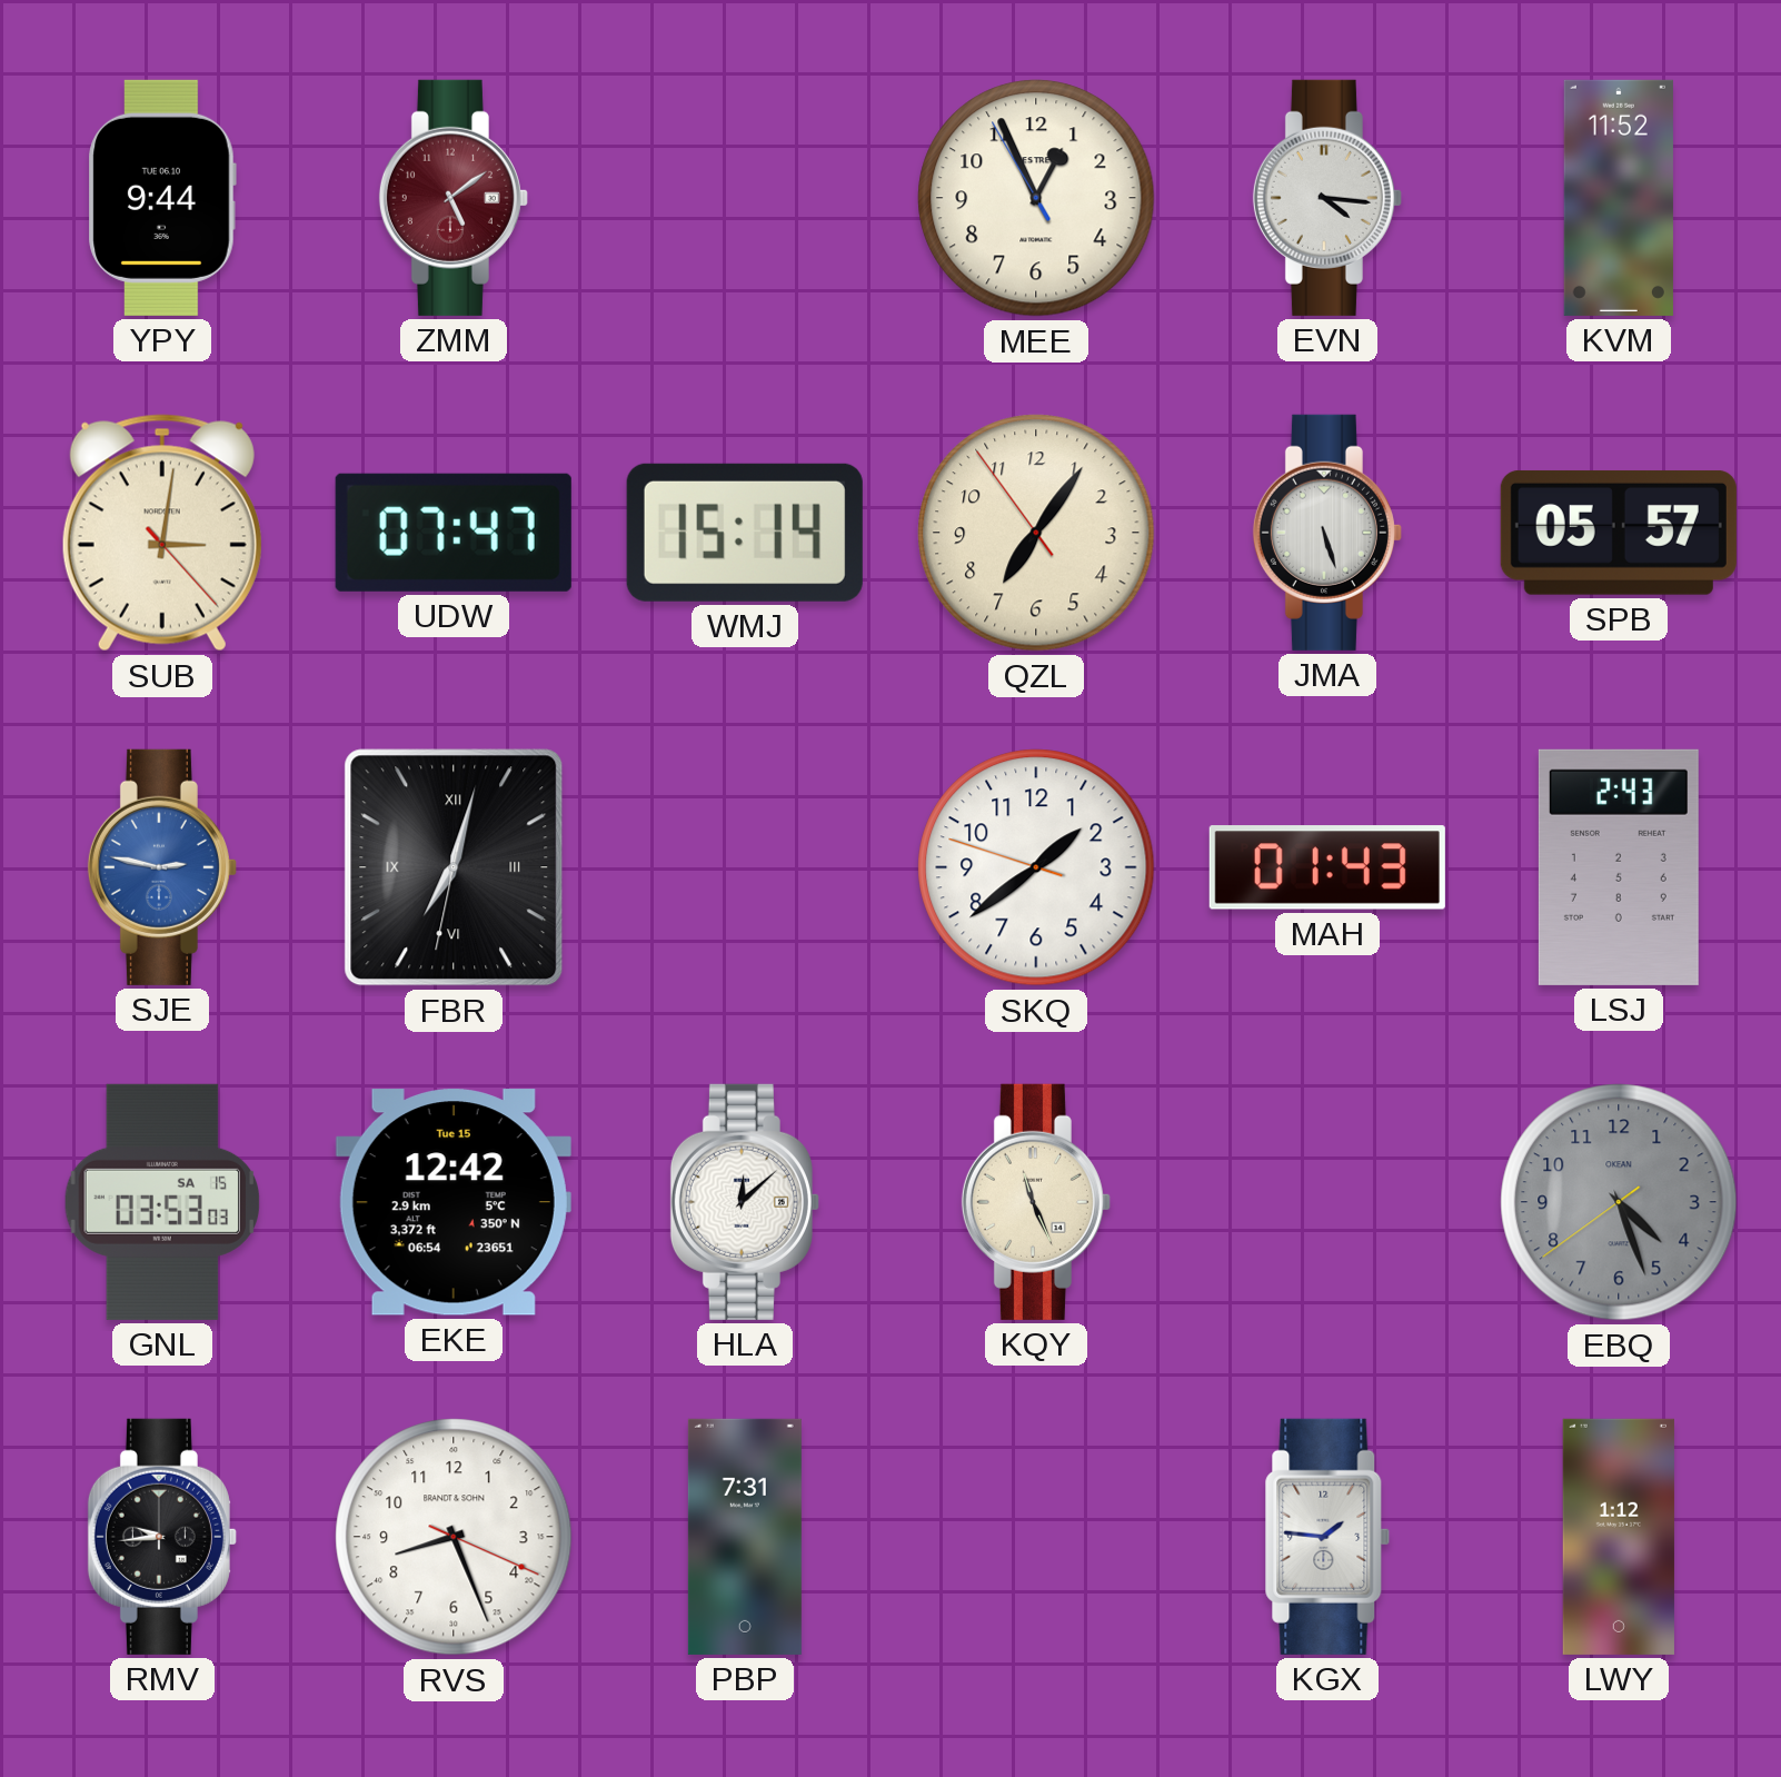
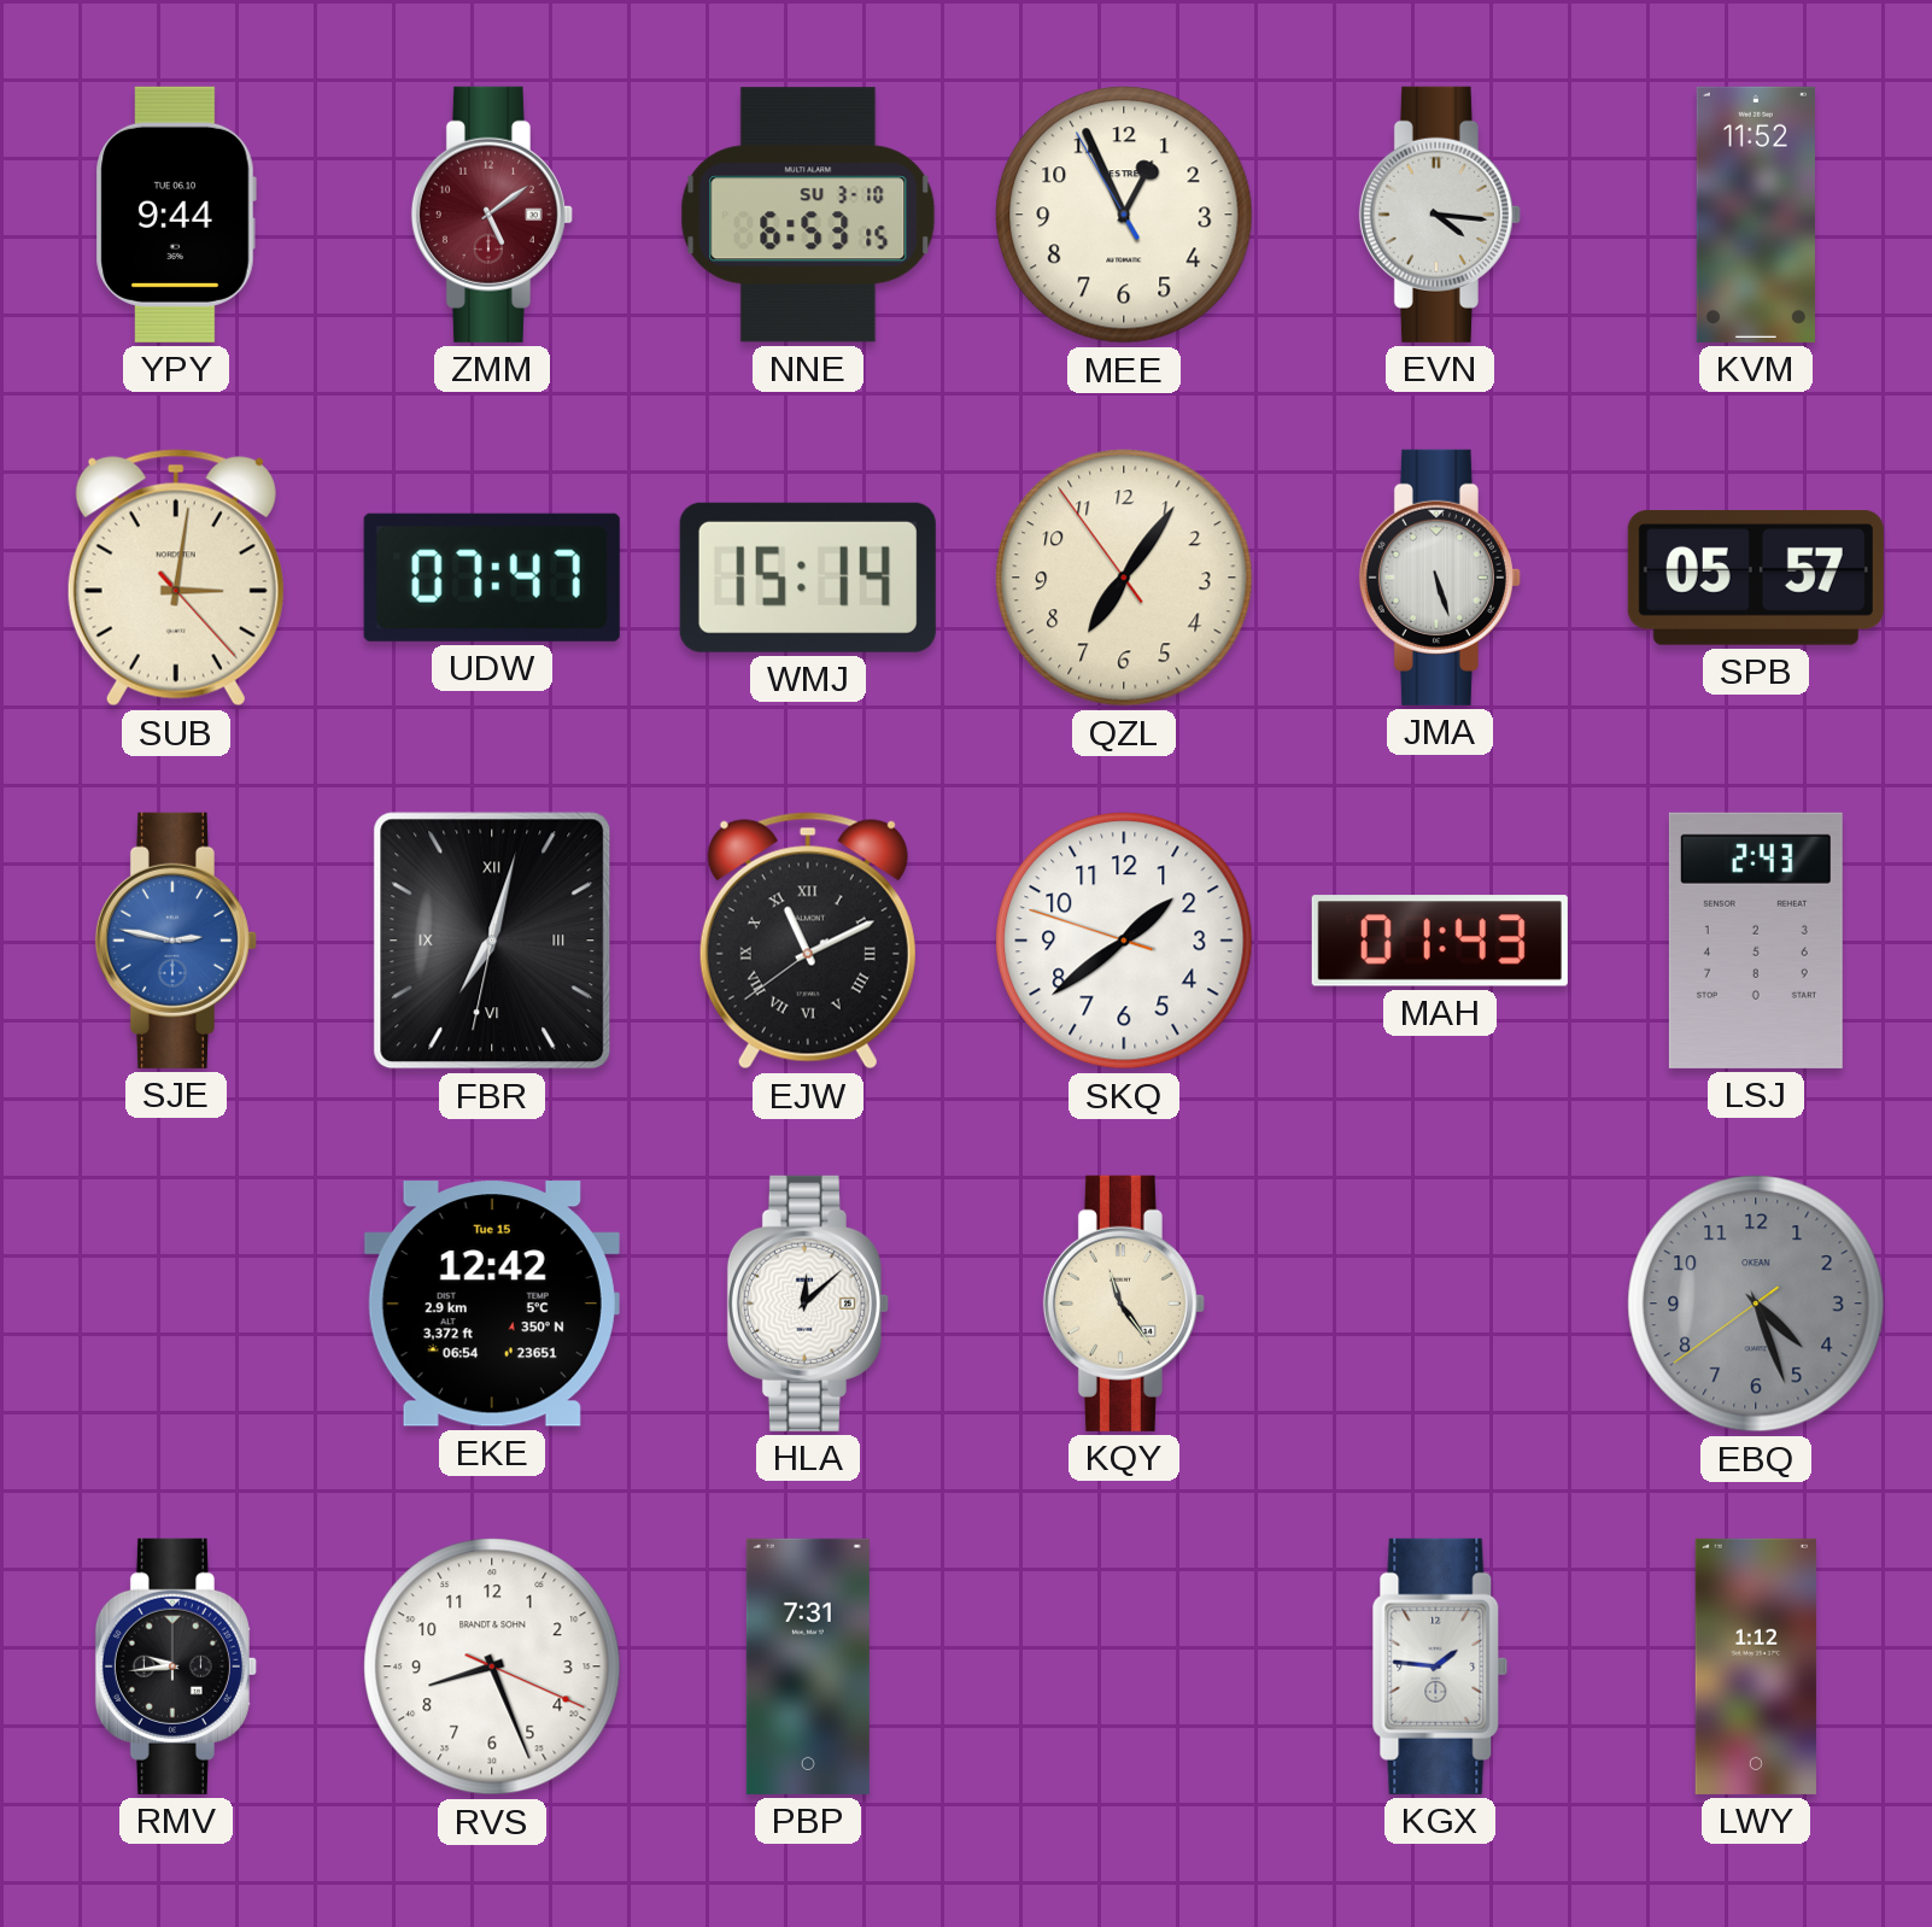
NNE: none -> 6:53 (808, 215)
EJW: none -> 11:10 (808, 941)
GNL: 03:53 -> none (161, 1202)
KQY: 11:26 -> 11:24 (1124, 1304)
